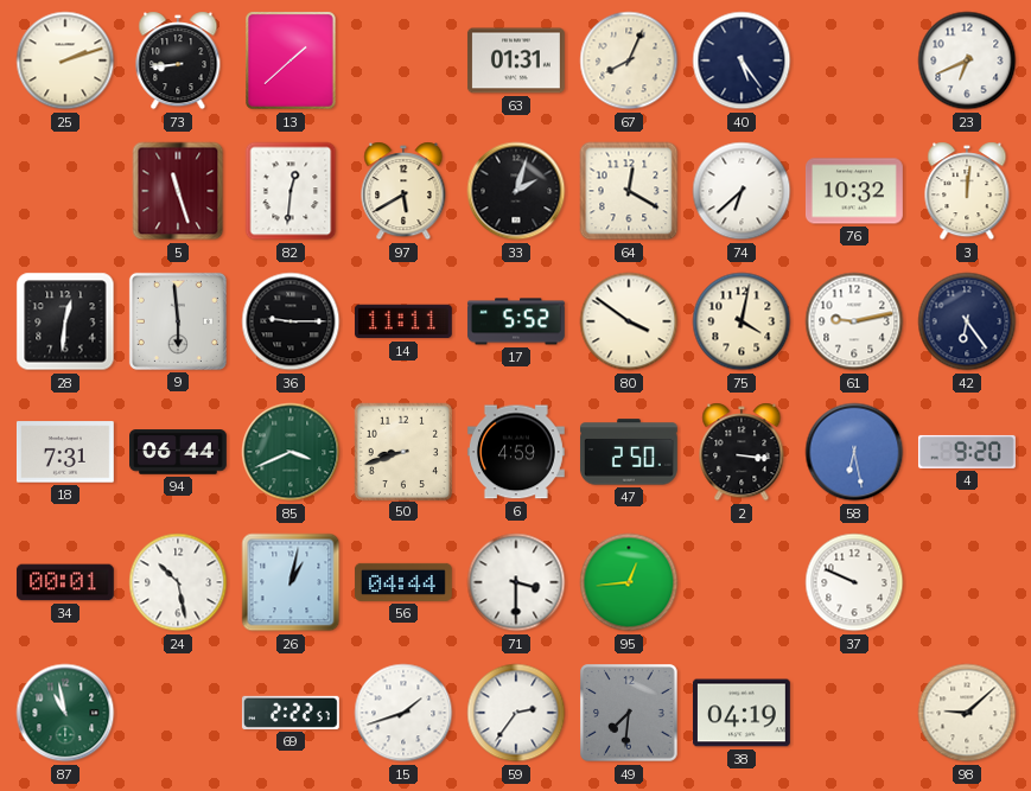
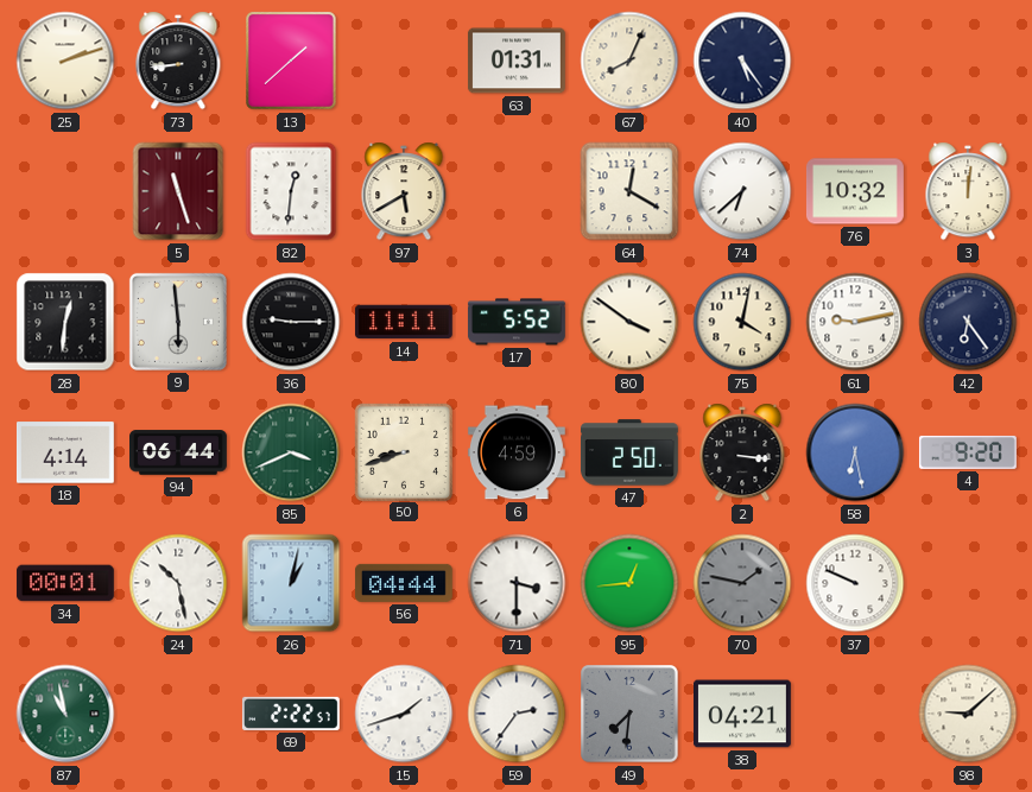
23: 6:41 -> none (967, 60)
33: 2:03 -> none (516, 191)
18: 7:31 -> 4:14 (65, 452)
70: none -> 1:47 (742, 583)
38: 04:19 -> 04:21 (742, 714)
